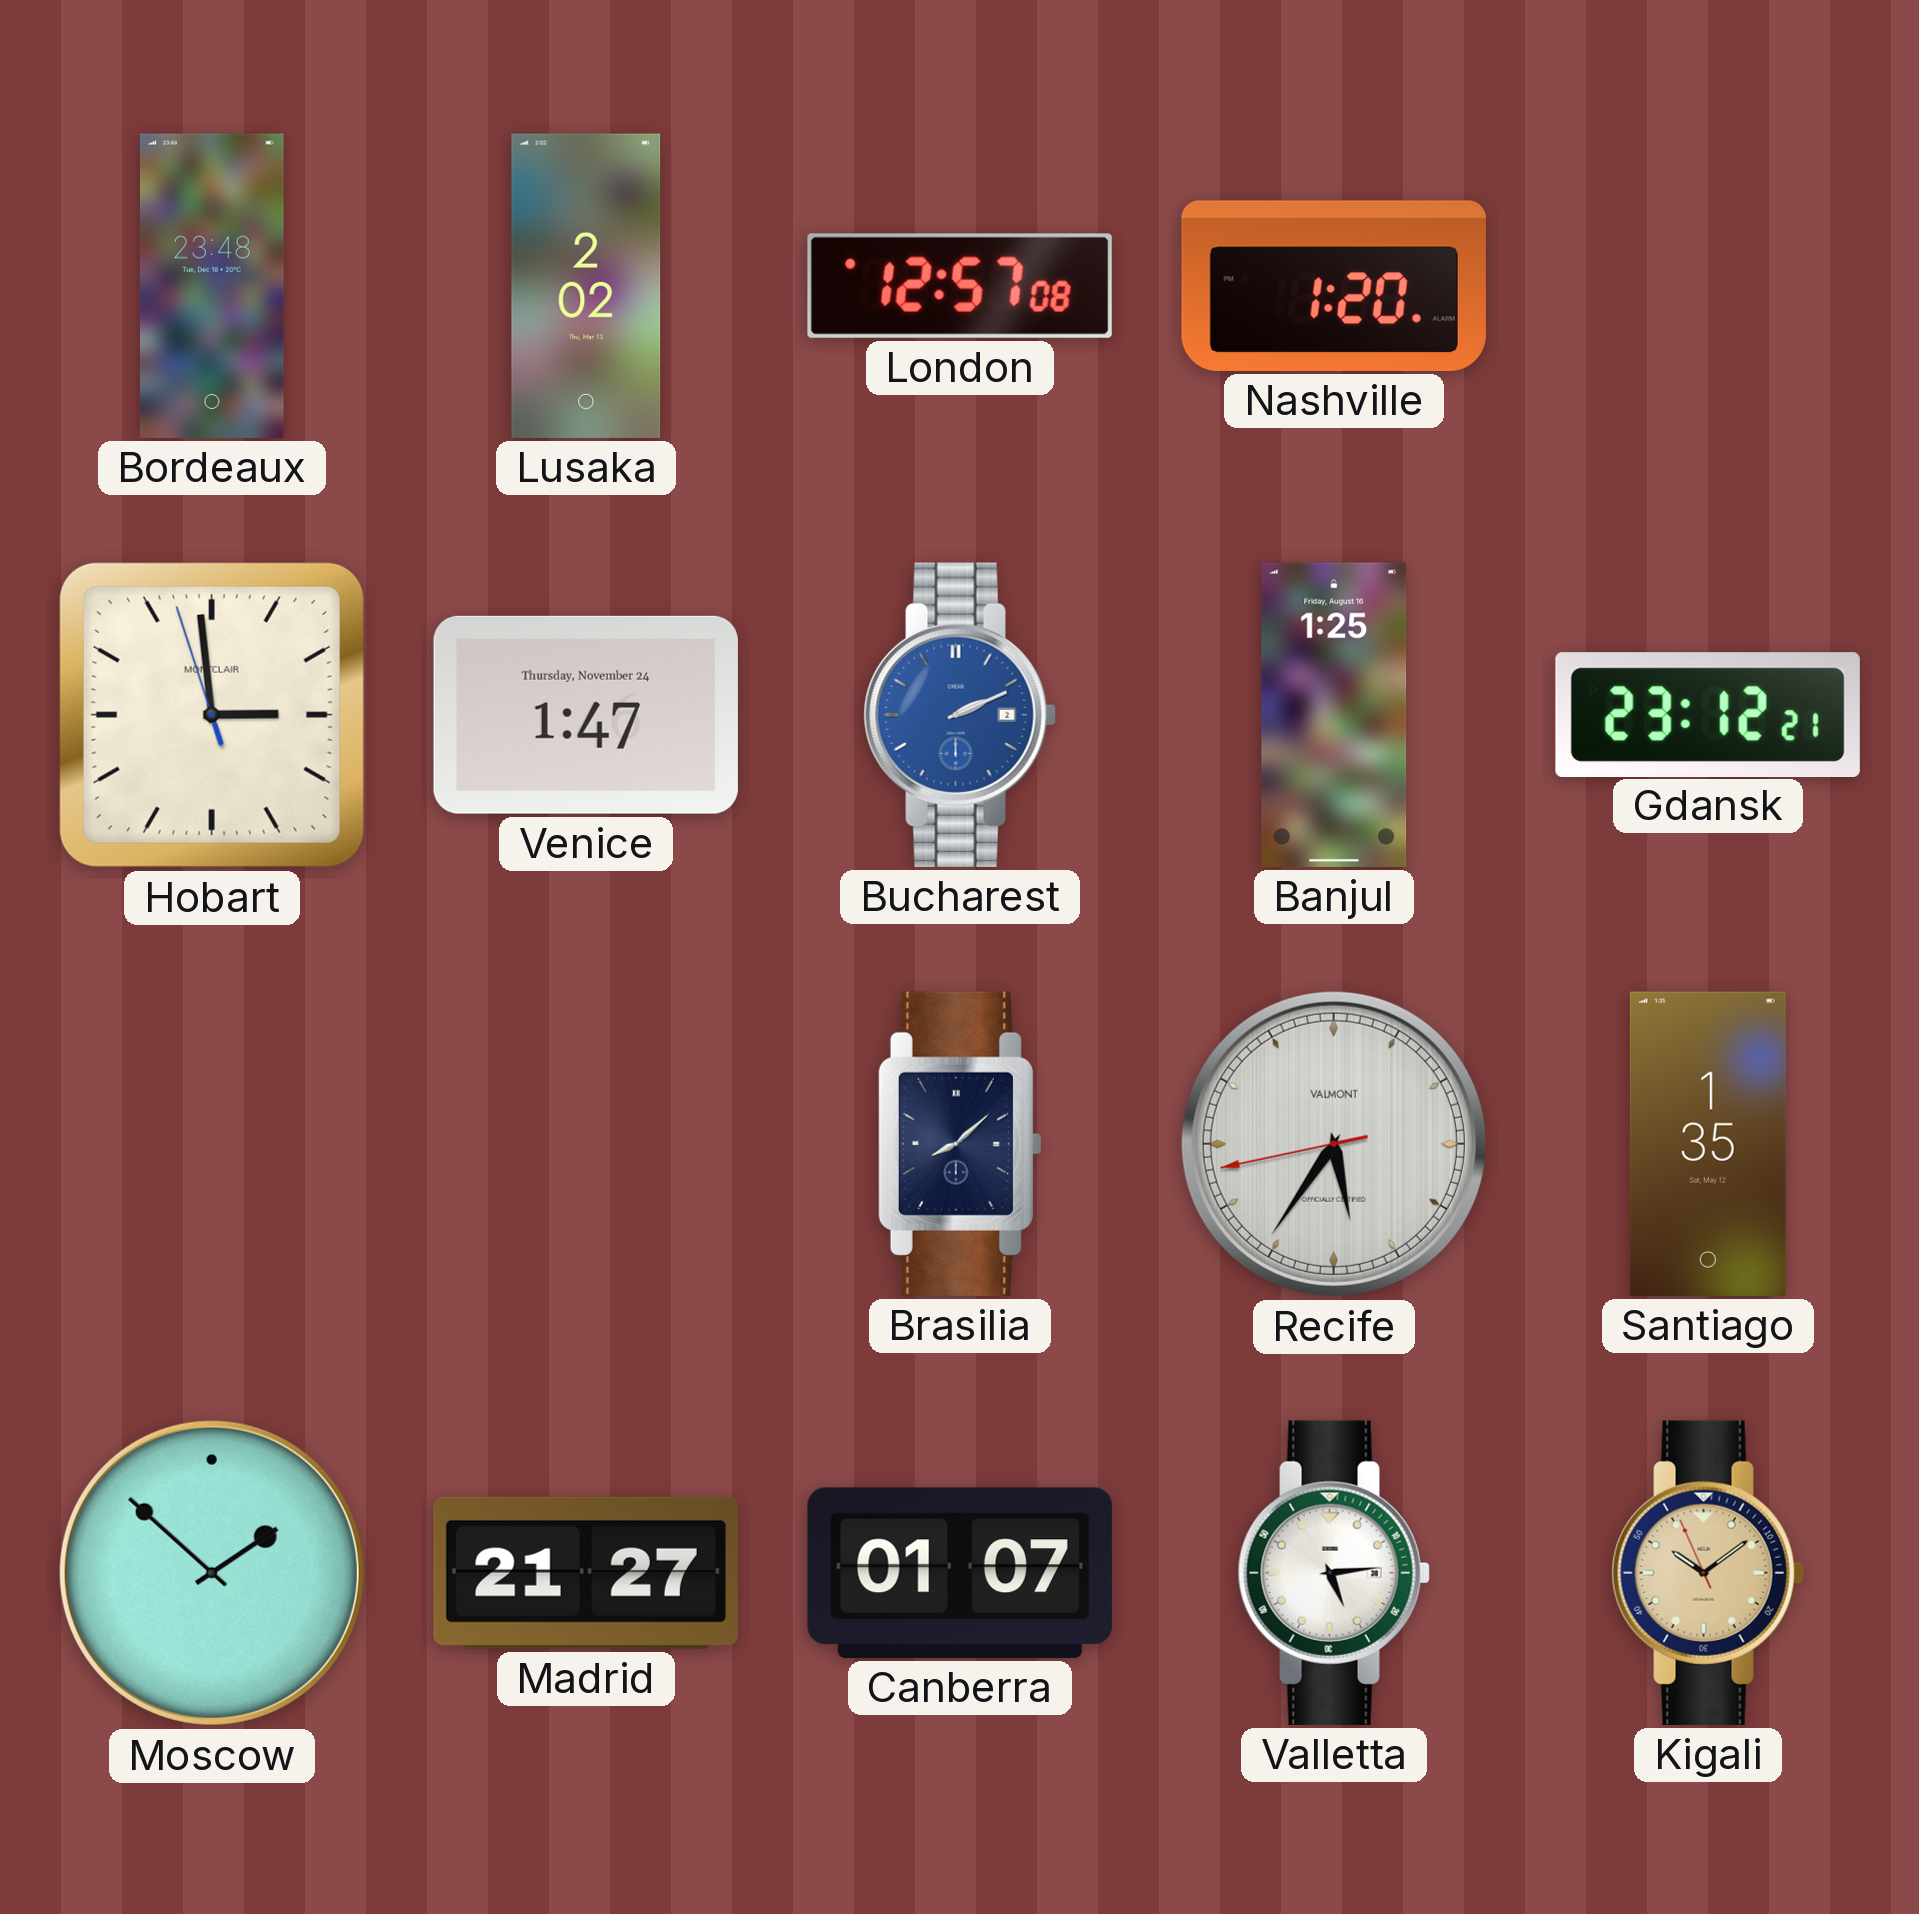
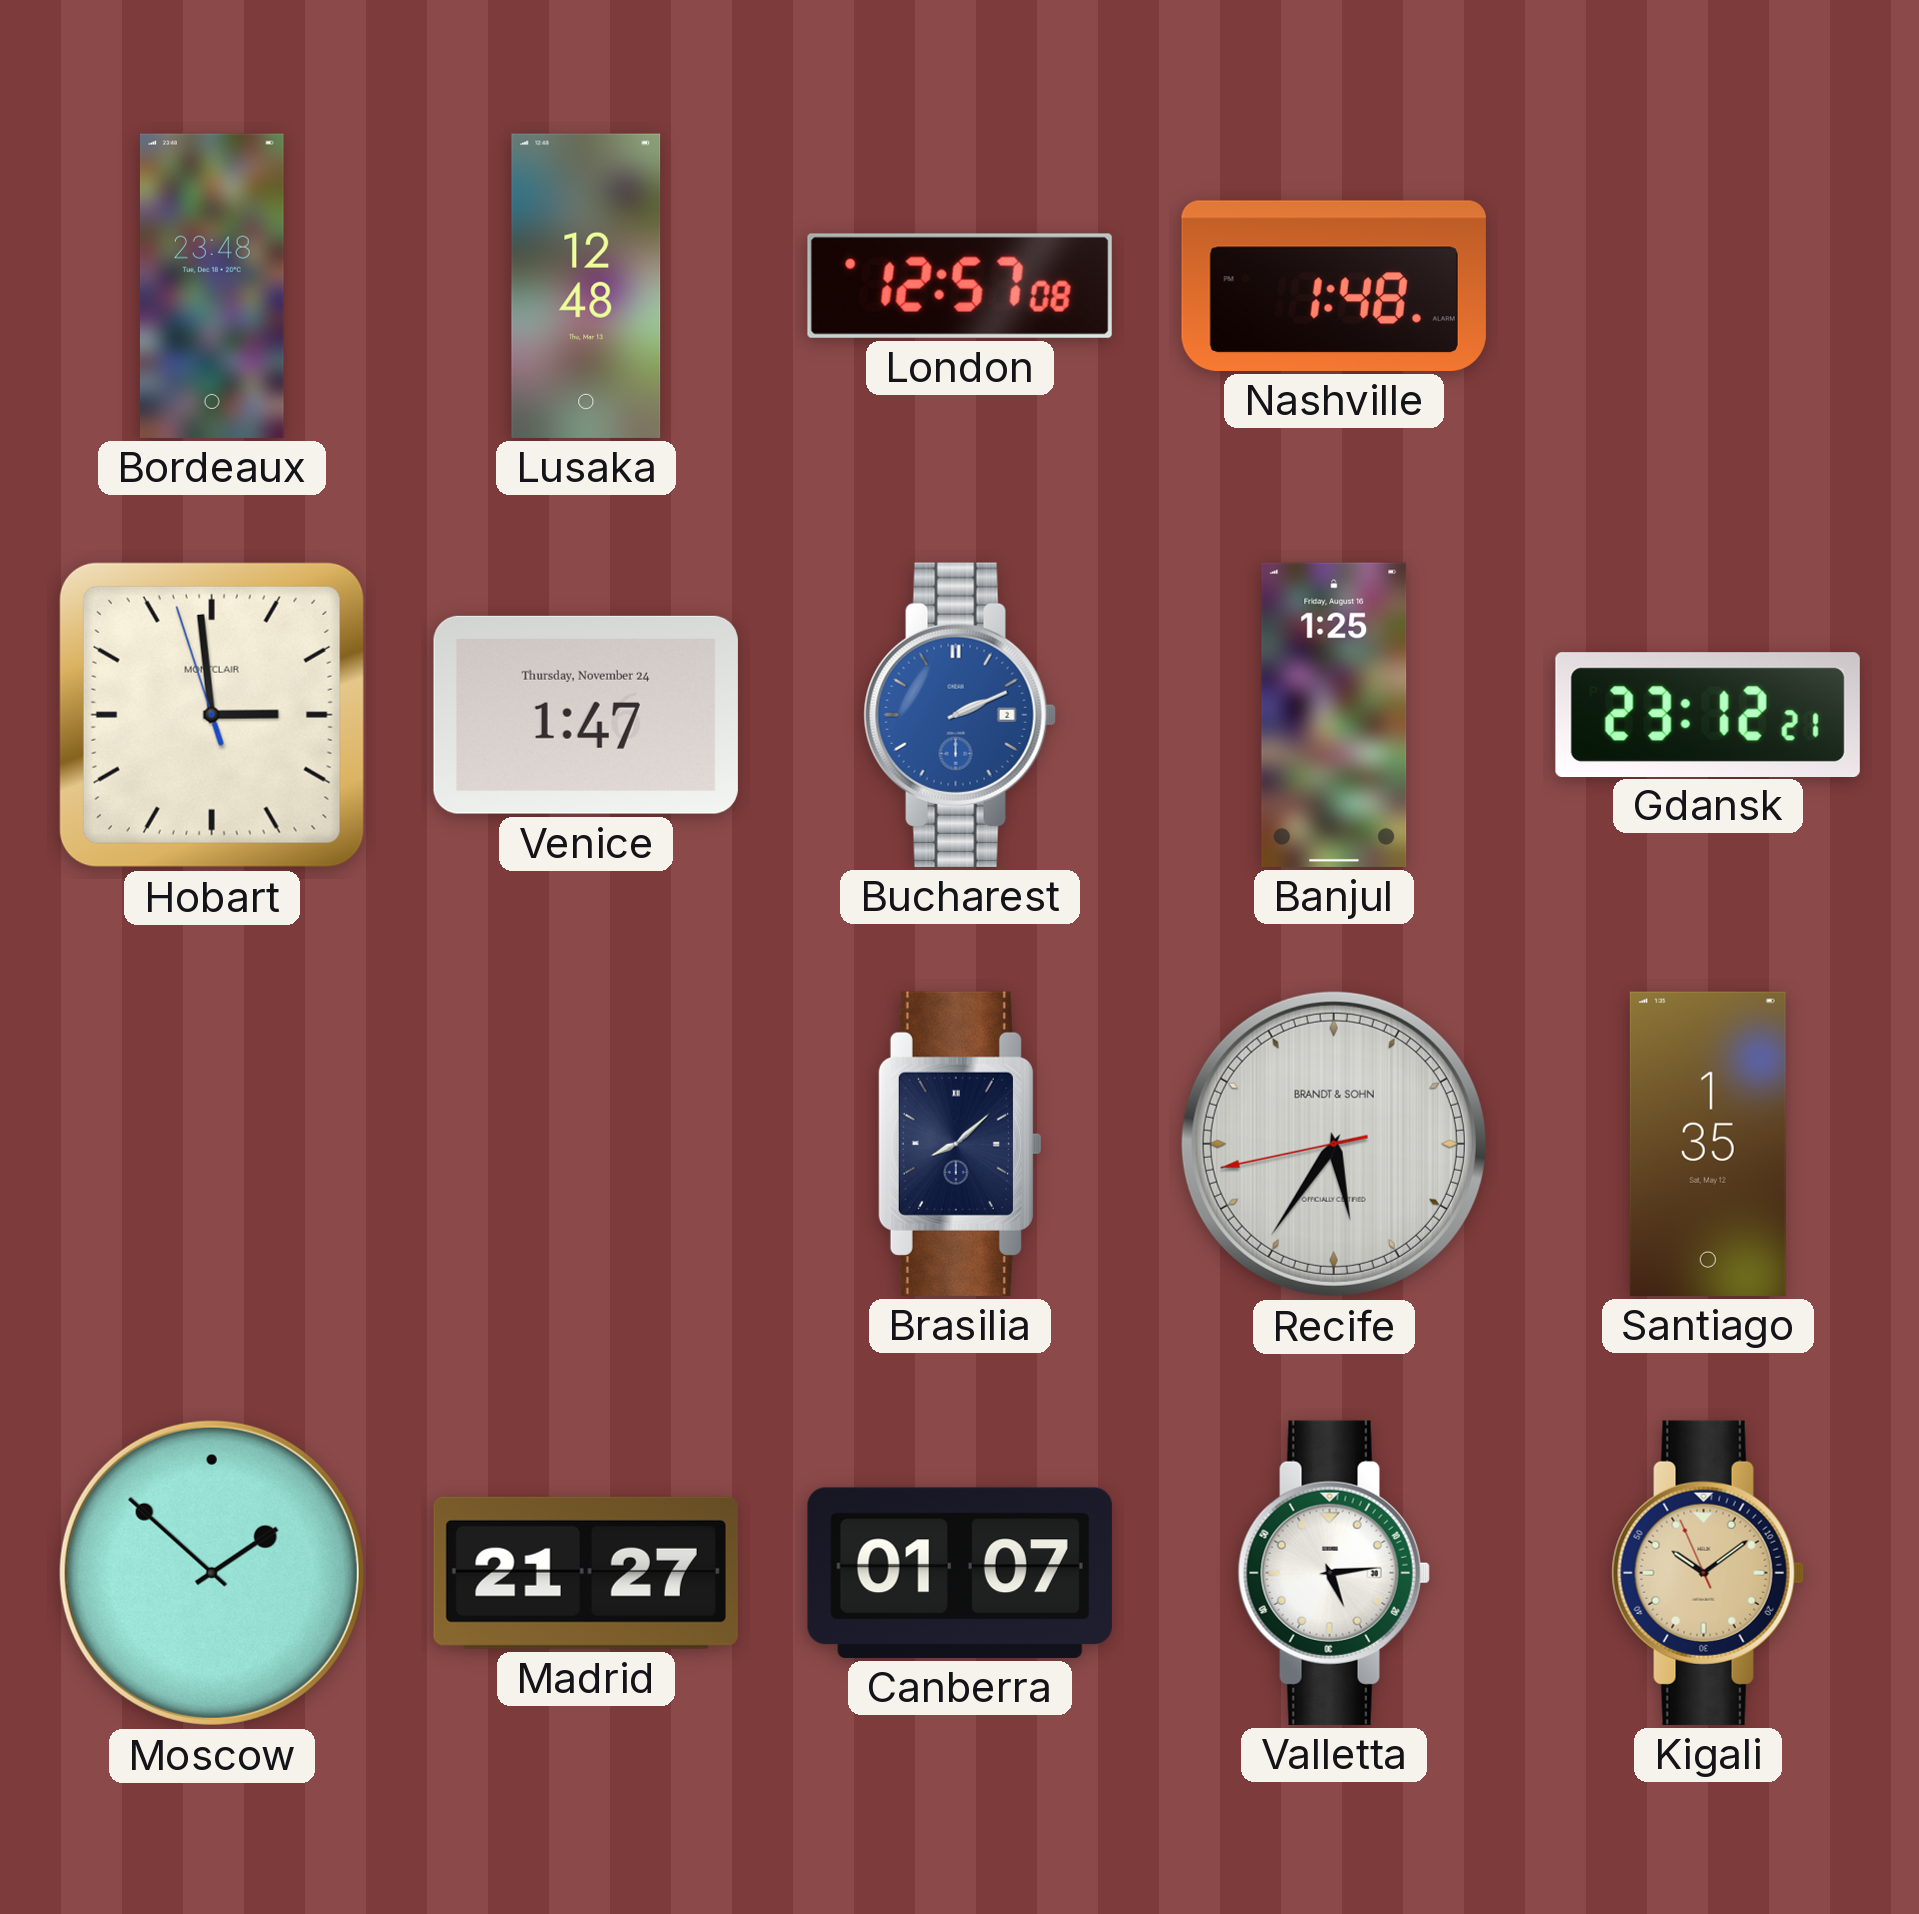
Lusaka: 2:02 -> 12:48 (586, 286)
Nashville: 1:20 -> 1:48 (1334, 286)
Recife brand: VALMONT -> BRANDT & SOHN (1334, 1144)
